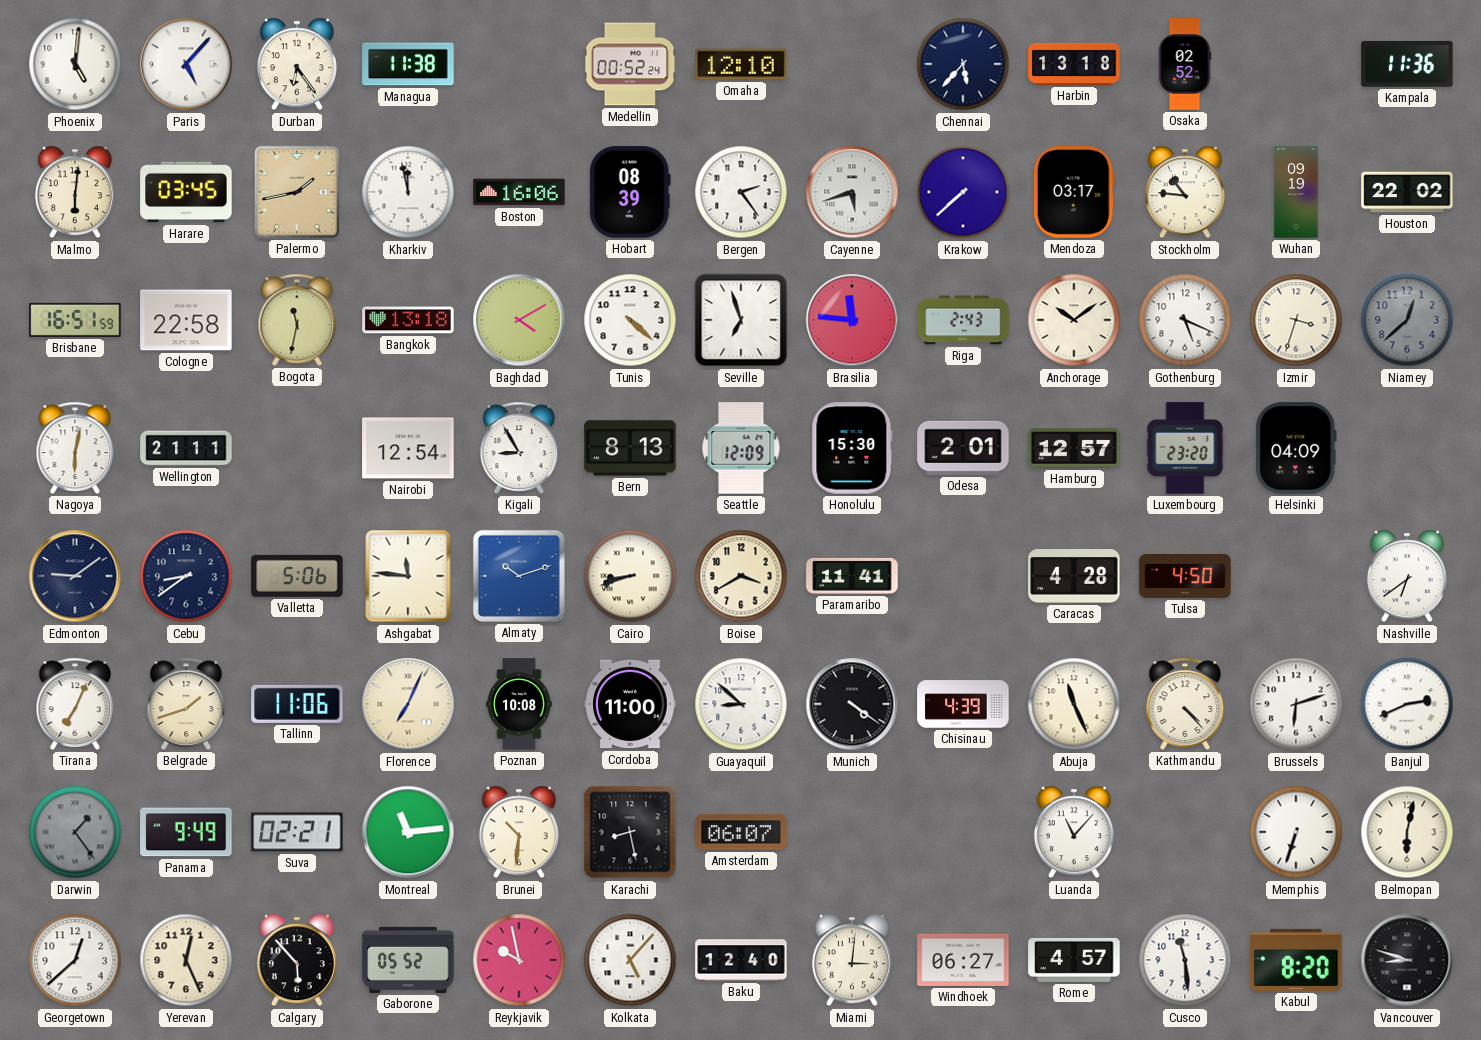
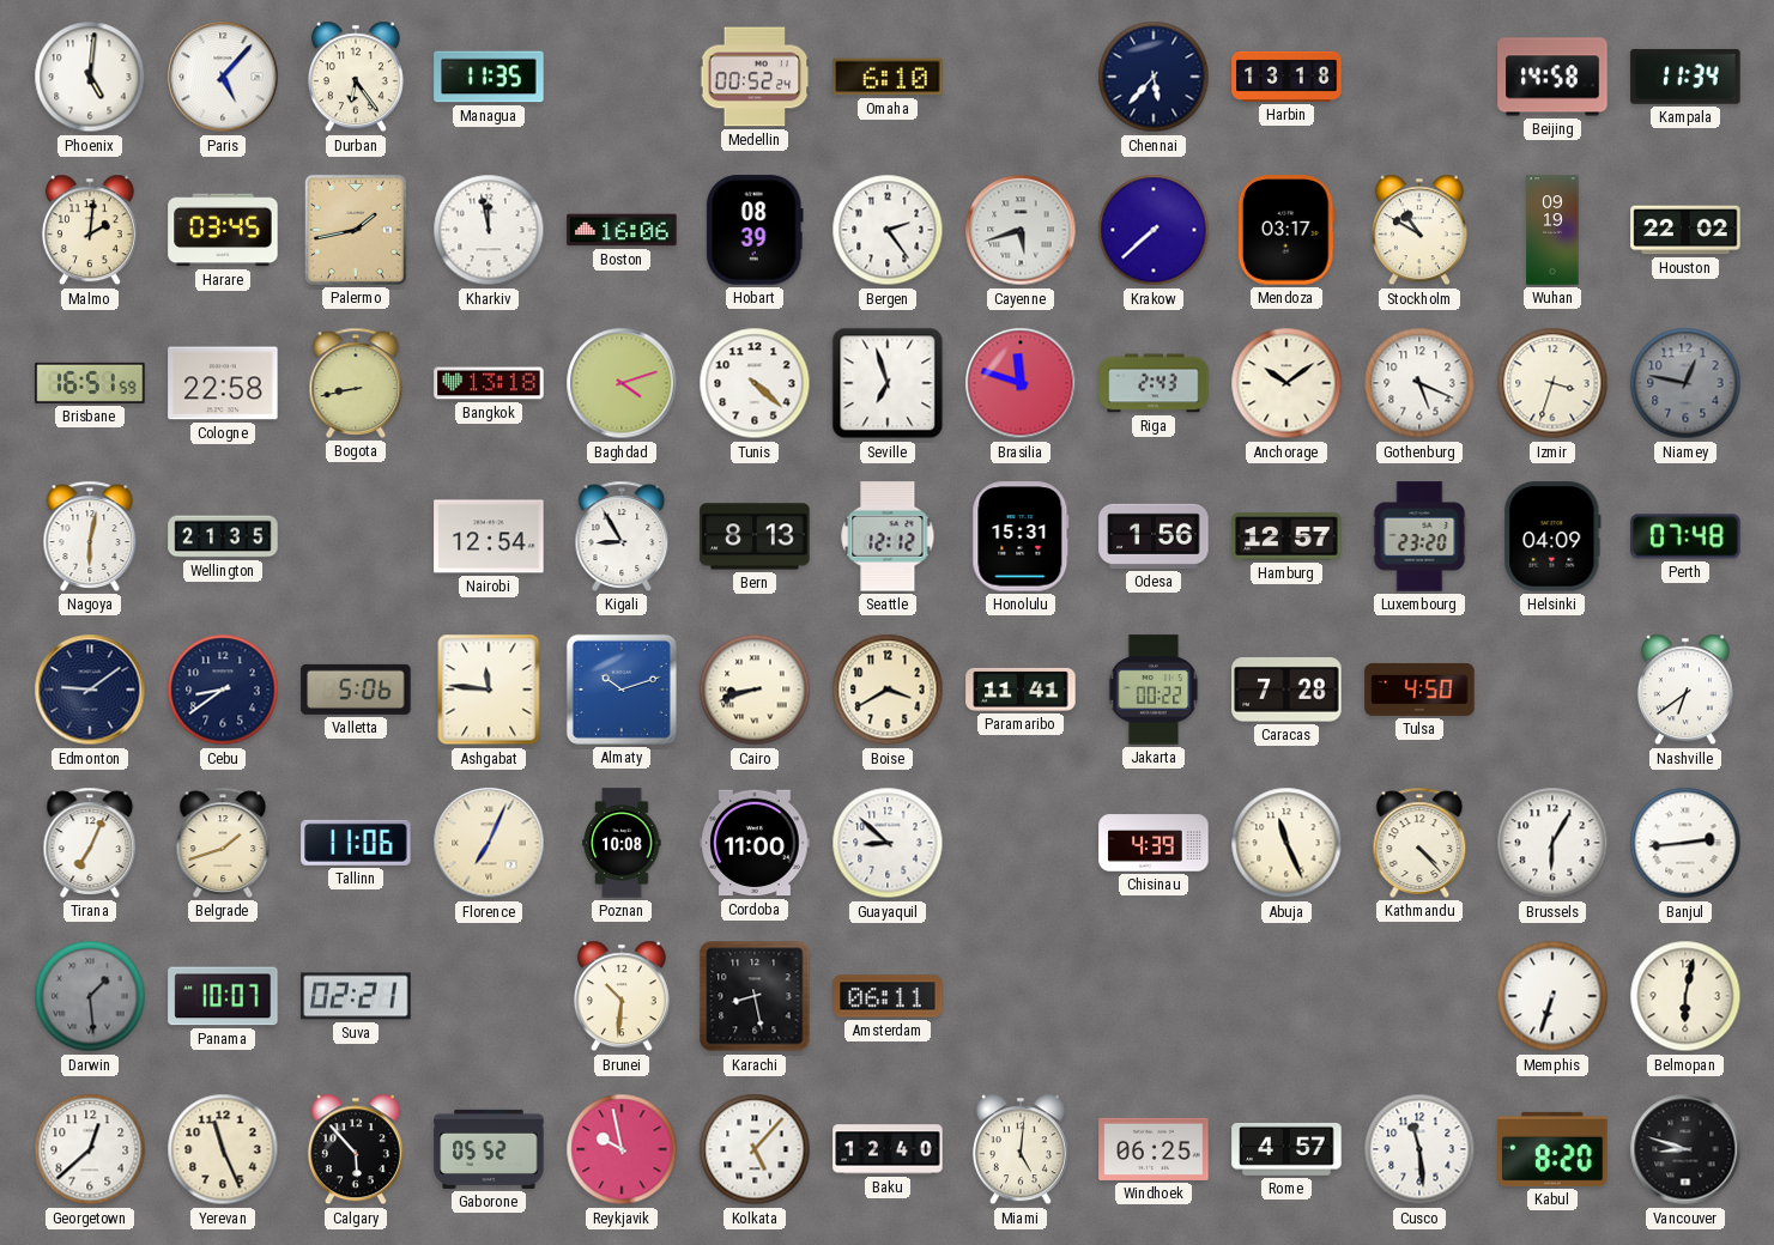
Managua: 11:38 -> 11:35 (489, 77)
Omaha: 12:10 -> 6:10 (888, 77)
Osaka: 02:52 -> none (1185, 64)
Beijing: none -> 14:58 (1552, 77)
Kampala: 11:36 -> 11:34 (1685, 77)
Malmo: 6:01 -> 2:01 (90, 230)
Stockholm: 10:46 -> 10:50 (1419, 230)
Bogota: 11:32 -> 8:43 (356, 383)
Baghdad: 4:10 -> 4:12 (622, 383)
Brasilia: 11:46 -> 11:48 (1021, 383)
Niamey: 12:38 -> 12:47 (1685, 383)
Wellington: 21:11 -> 21:35 (223, 536)
Seattle: 12:09 -> 12:12 (888, 536)
Honolulu: 15:30 -> 15:31 (1021, 536)
Odesa: 2:01 -> 1:56 (1154, 536)
Perth: none -> 07:48 (1685, 536)
Jakarta: none -> 00:22 (1154, 690)
Caracas: 4:28 -> 7:28 (1286, 690)
Munich: 4:21 -> none (852, 704)
Brussels: 6:12 -> 6:05 (1552, 843)
Banjul: 2:41 -> 2:44 (1685, 843)
Darwin: 1:24 -> 1:29 (90, 996)
Panama: 9:49 -> 10:07 (223, 996)
Montreal: 11:14 -> none (408, 832)
Amsterdam: 06:07 -> 06:11 (888, 996)
Luanda: 11:07 -> none (1074, 832)
Yerevan: 12:26 -> 11:26 (223, 1149)
Miami: 3:01 -> 5:01 (1021, 1149)
Windhoek: 06:27 -> 06:25 (1154, 1149)
